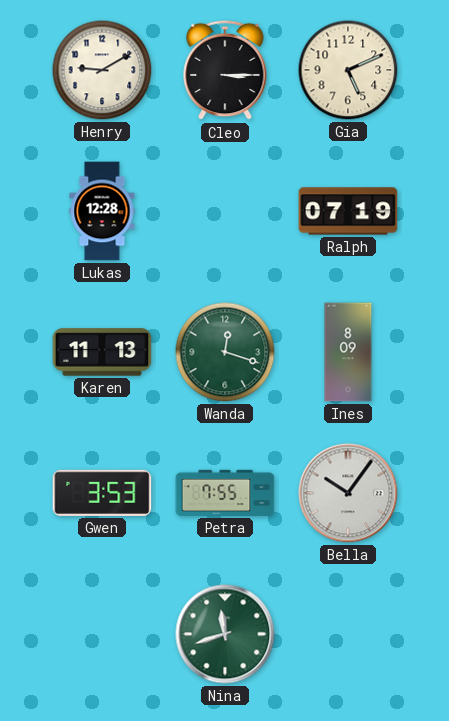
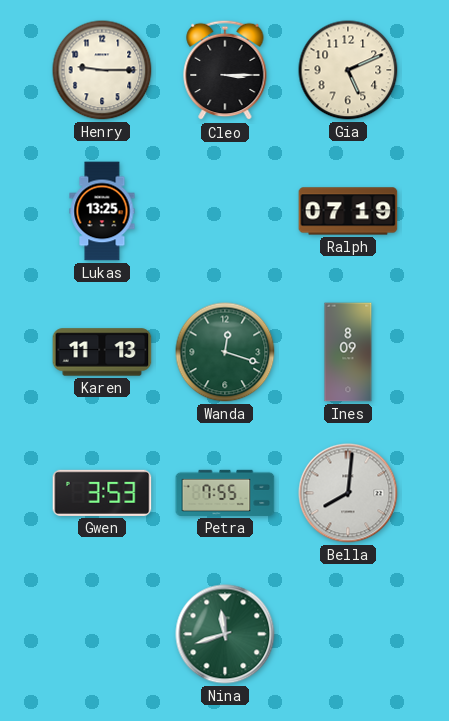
Henry: 9:10 -> 9:15 (102, 70)
Lukas: 12:28 -> 13:25 (102, 211)
Bella: 10:06 -> 8:01 (348, 493)
